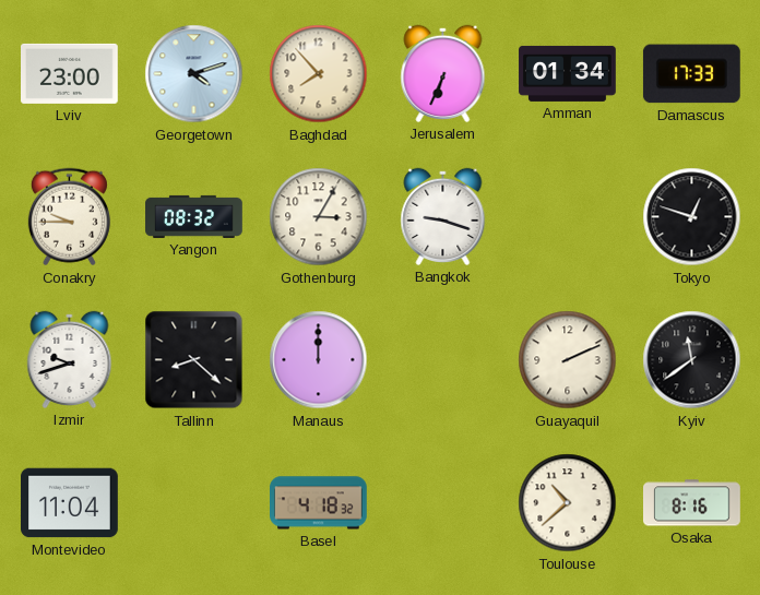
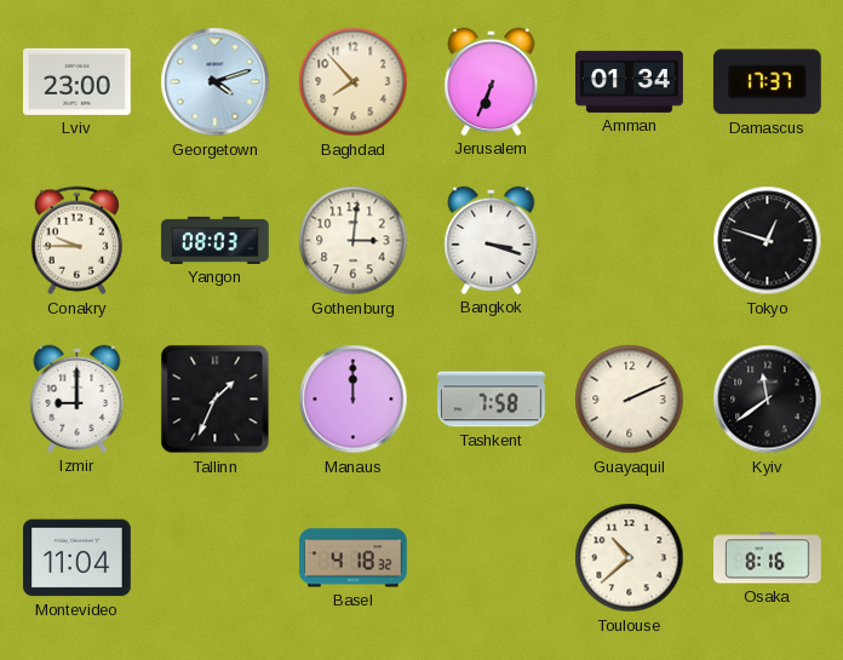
Damascus: 17:33 -> 17:37 (767, 82)
Yangon: 08:32 -> 08:03 (216, 240)
Gothenburg: 3:05 -> 3:01 (354, 241)
Bangkok: 9:18 -> 3:18 (492, 240)
Izmir: 9:42 -> 9:00 (78, 398)
Tallinn: 8:22 -> 1:34 (216, 400)
Tashkent: none -> 7:58 (492, 400)
